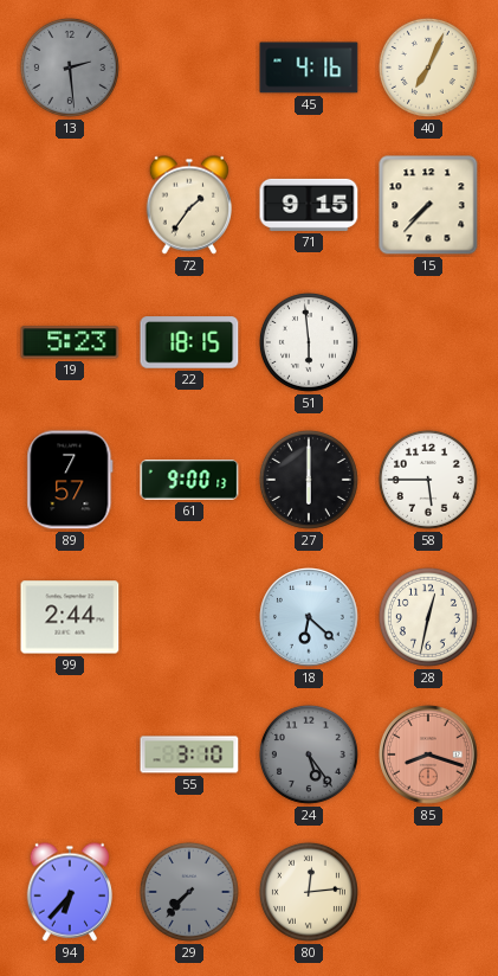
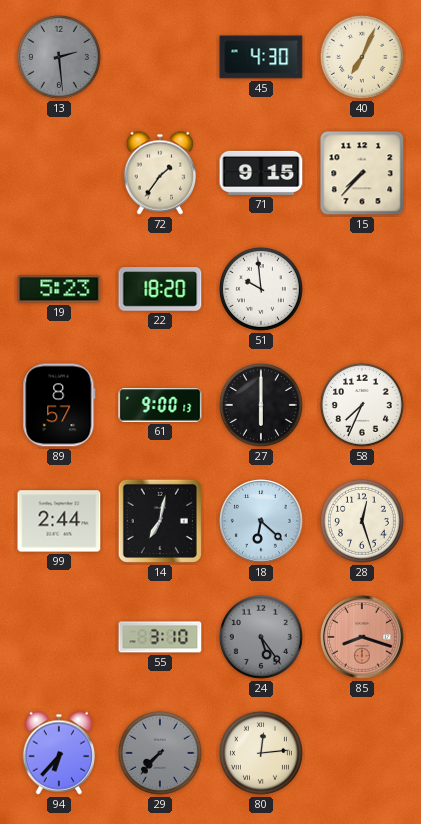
45: 4:16 -> 4:30 (261, 57)
22: 18:15 -> 18:20 (160, 289)
51: 5:59 -> 9:59 (261, 289)
89: 7:57 -> 8:57 (59, 405)
58: 5:45 -> 7:34 (362, 405)
14: none -> 7:02 (160, 521)
28: 12:32 -> 12:27 (362, 521)
